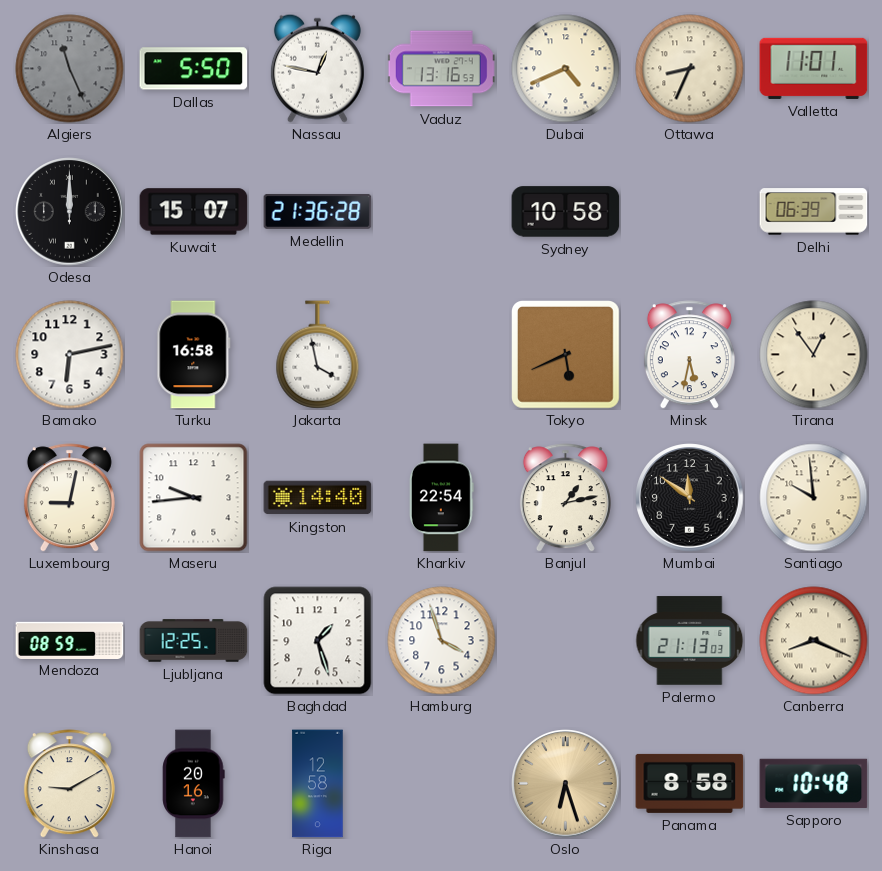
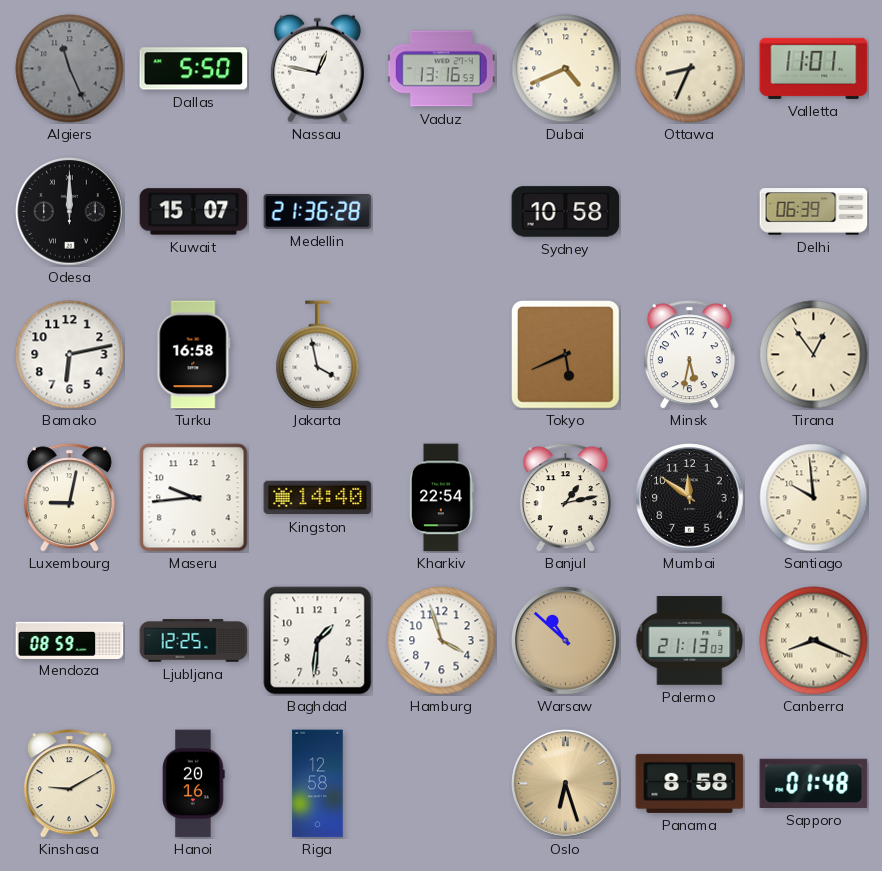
Baghdad: 1:27 -> 1:31 (318, 641)
Warsaw: none -> 10:52 (566, 641)
Sapporo: 10:48 -> 01:48 (814, 783)
